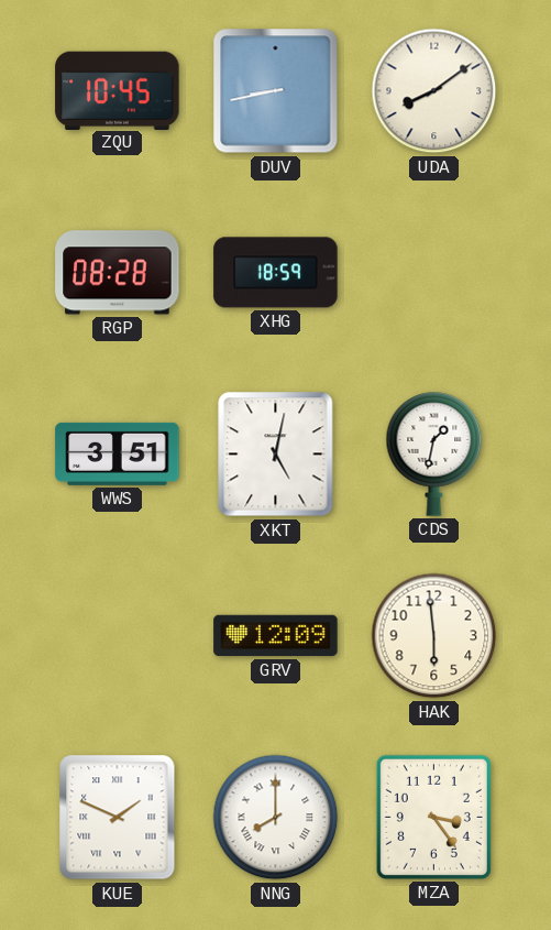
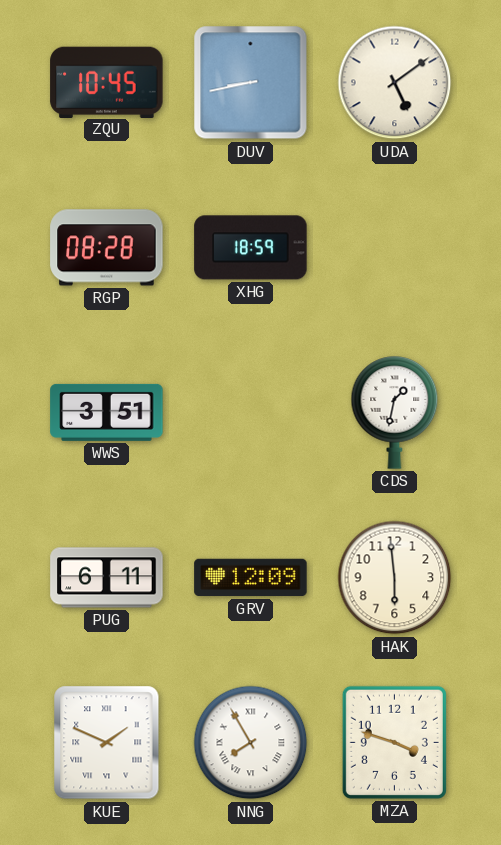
UDA: 8:09 -> 5:09 (395, 83)
XKT: 5:02 -> none (276, 455)
PUG: none -> 6:11 (107, 578)
NNG: 8:00 -> 7:55 (251, 743)
MZA: 3:24 -> 3:48 (394, 742)
